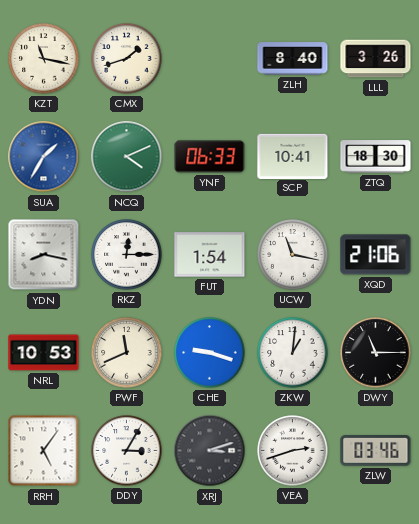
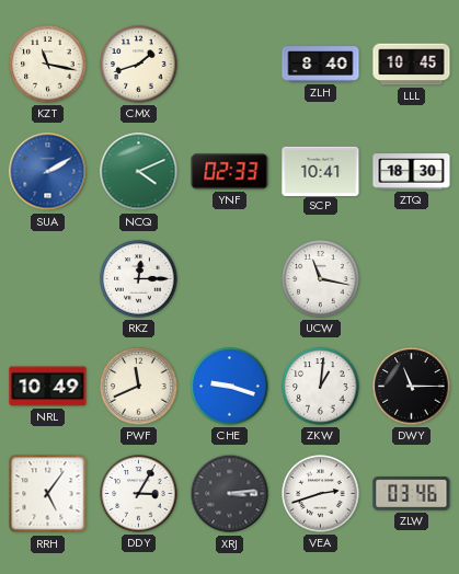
LLL: 3:26 -> 10:45 (412, 65)
SUA: 1:35 -> 2:10 (48, 172)
YNF: 06:33 -> 02:33 (230, 172)
YDN: 8:17 -> none (44, 255)
FUT: 1:54 -> none (210, 255)
XQD: 21:06 -> none (376, 255)
NRL: 10:53 -> 10:49 (48, 387)
XRJ: 3:12 -> 3:14 (230, 494)
